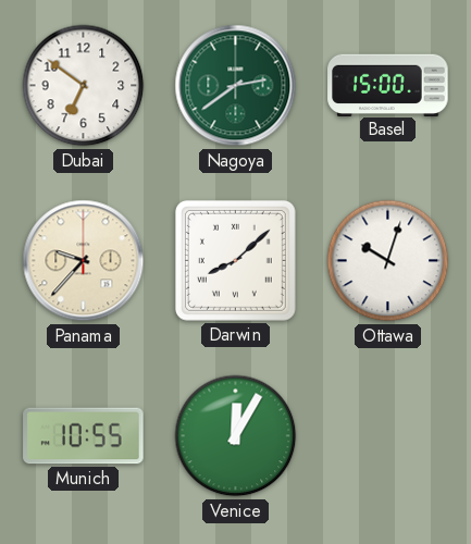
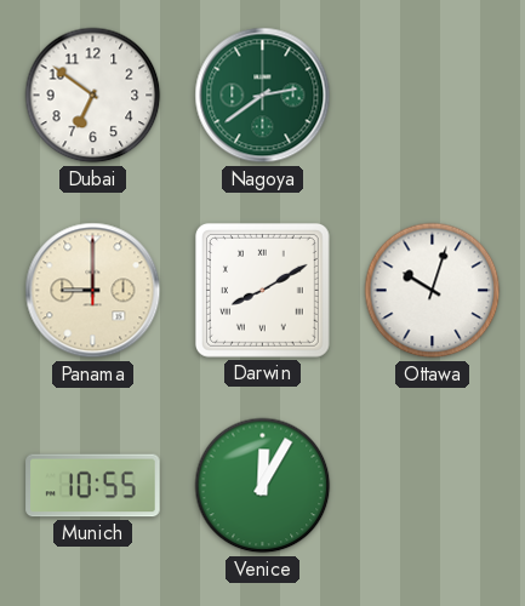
Basel: 15:00 -> none (388, 85)
Panama: 9:37 -> 9:00 (93, 291)
Darwin: 8:08 -> 8:10 (262, 290)
